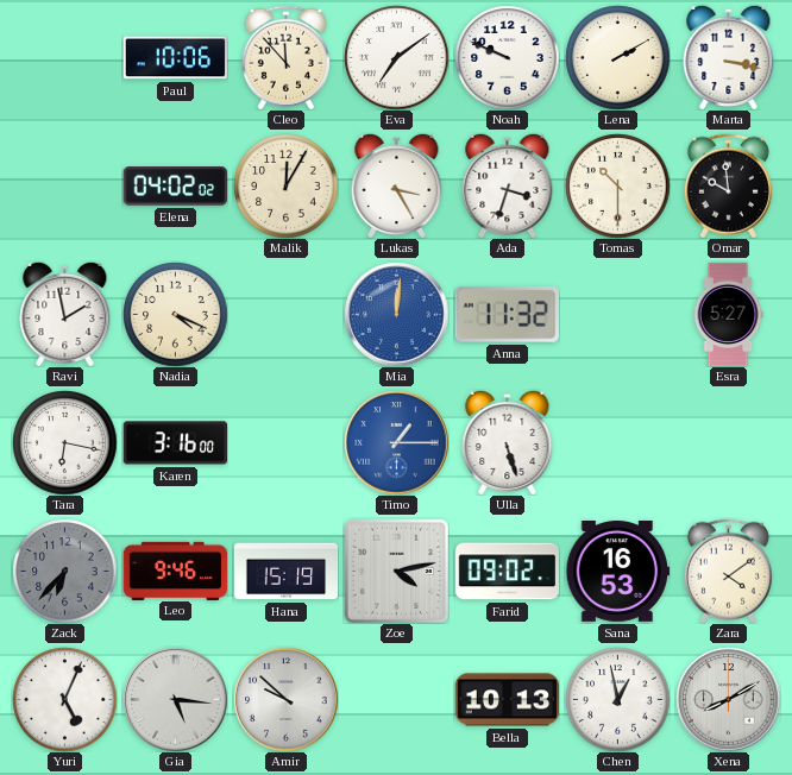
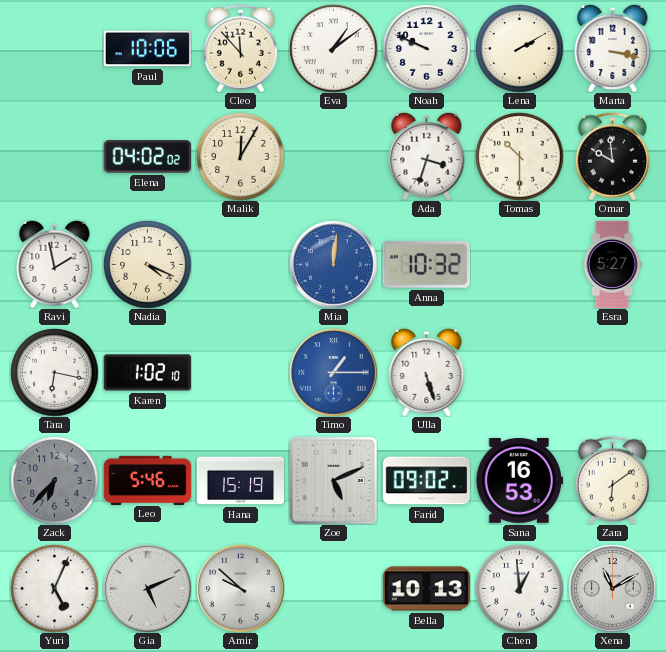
Eva: 7:09 -> 1:09 (333, 48)
Lukas: 3:25 -> none (397, 185)
Anna: 11:32 -> 10:32 (426, 264)
Karen: 3:16 -> 1:02 (147, 373)
Leo: 9:46 -> 5:46 (147, 480)
Zoe: 4:13 -> 5:11 (333, 480)
Zara: 4:09 -> 6:09 (612, 480)
Gia: 5:16 -> 5:11 (147, 588)
Chen: 12:58 -> 12:59 (519, 588)
Xena: 8:10 -> 11:10 (612, 588)
